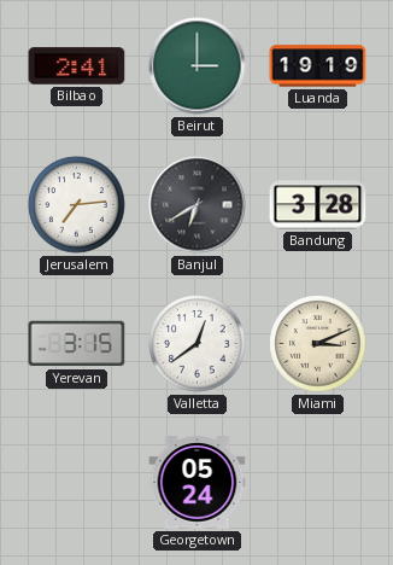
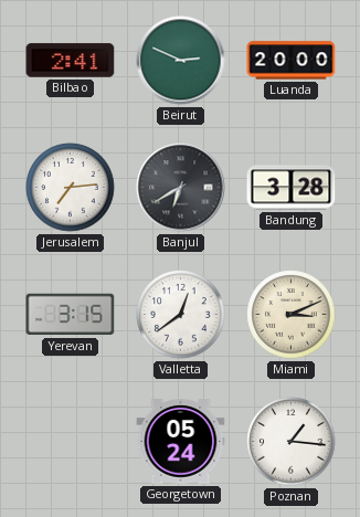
Beirut: 3:00 -> 2:49 (181, 61)
Luanda: 19:19 -> 20:00 (292, 61)
Poznan: none -> 1:16 (292, 442)
